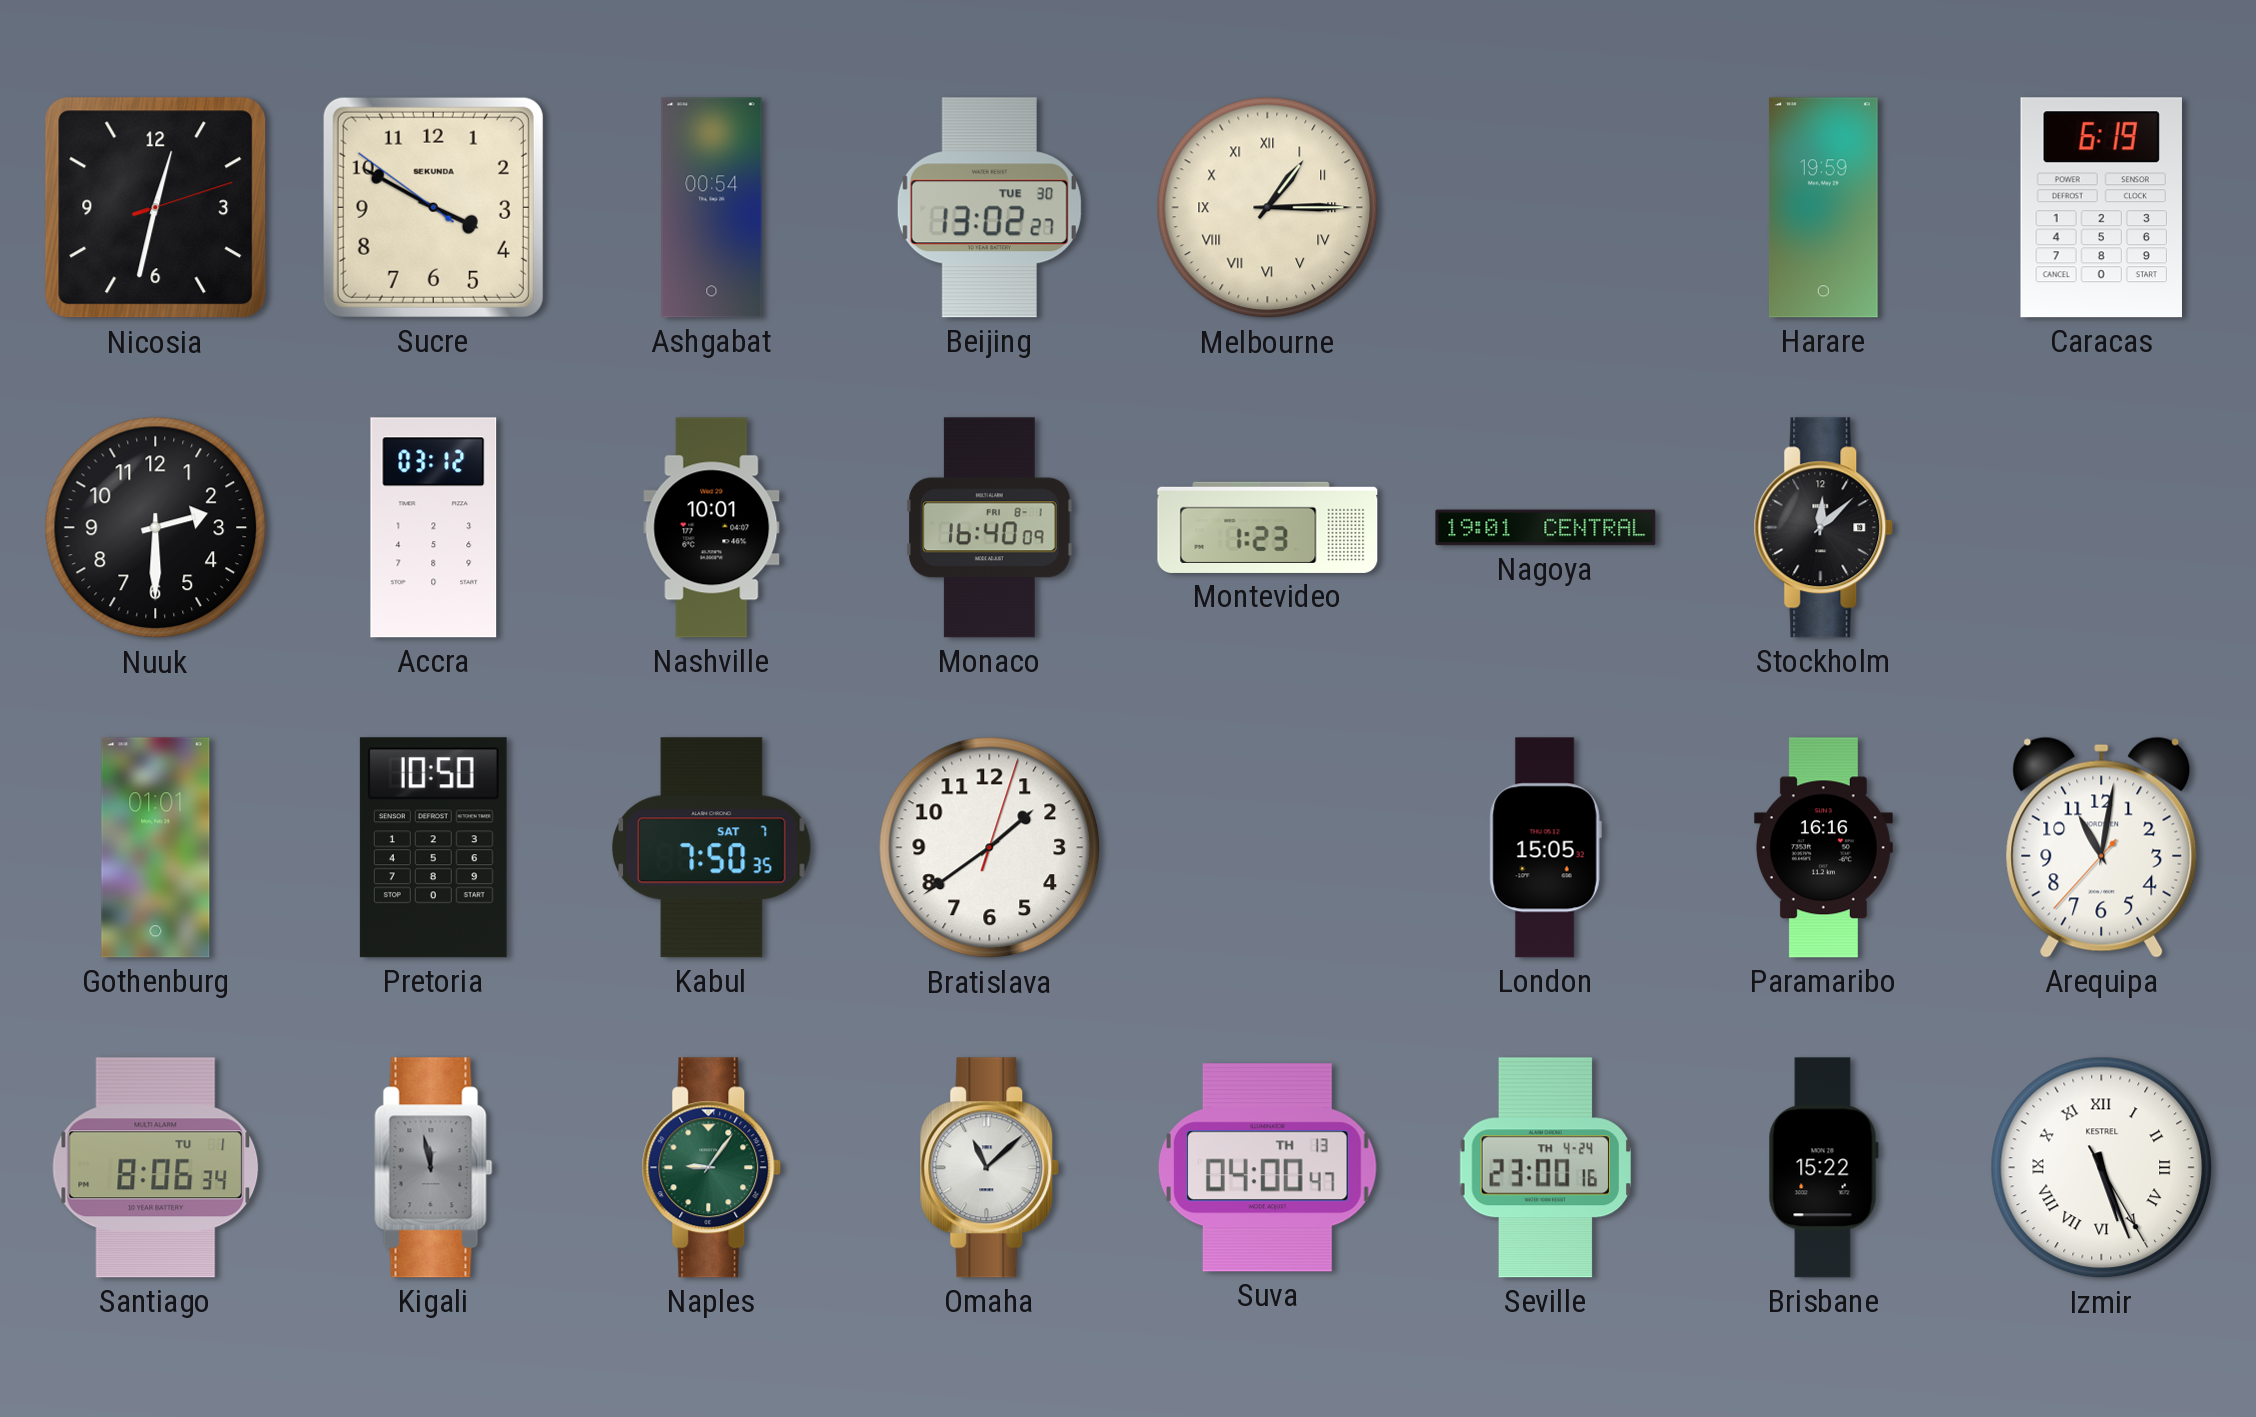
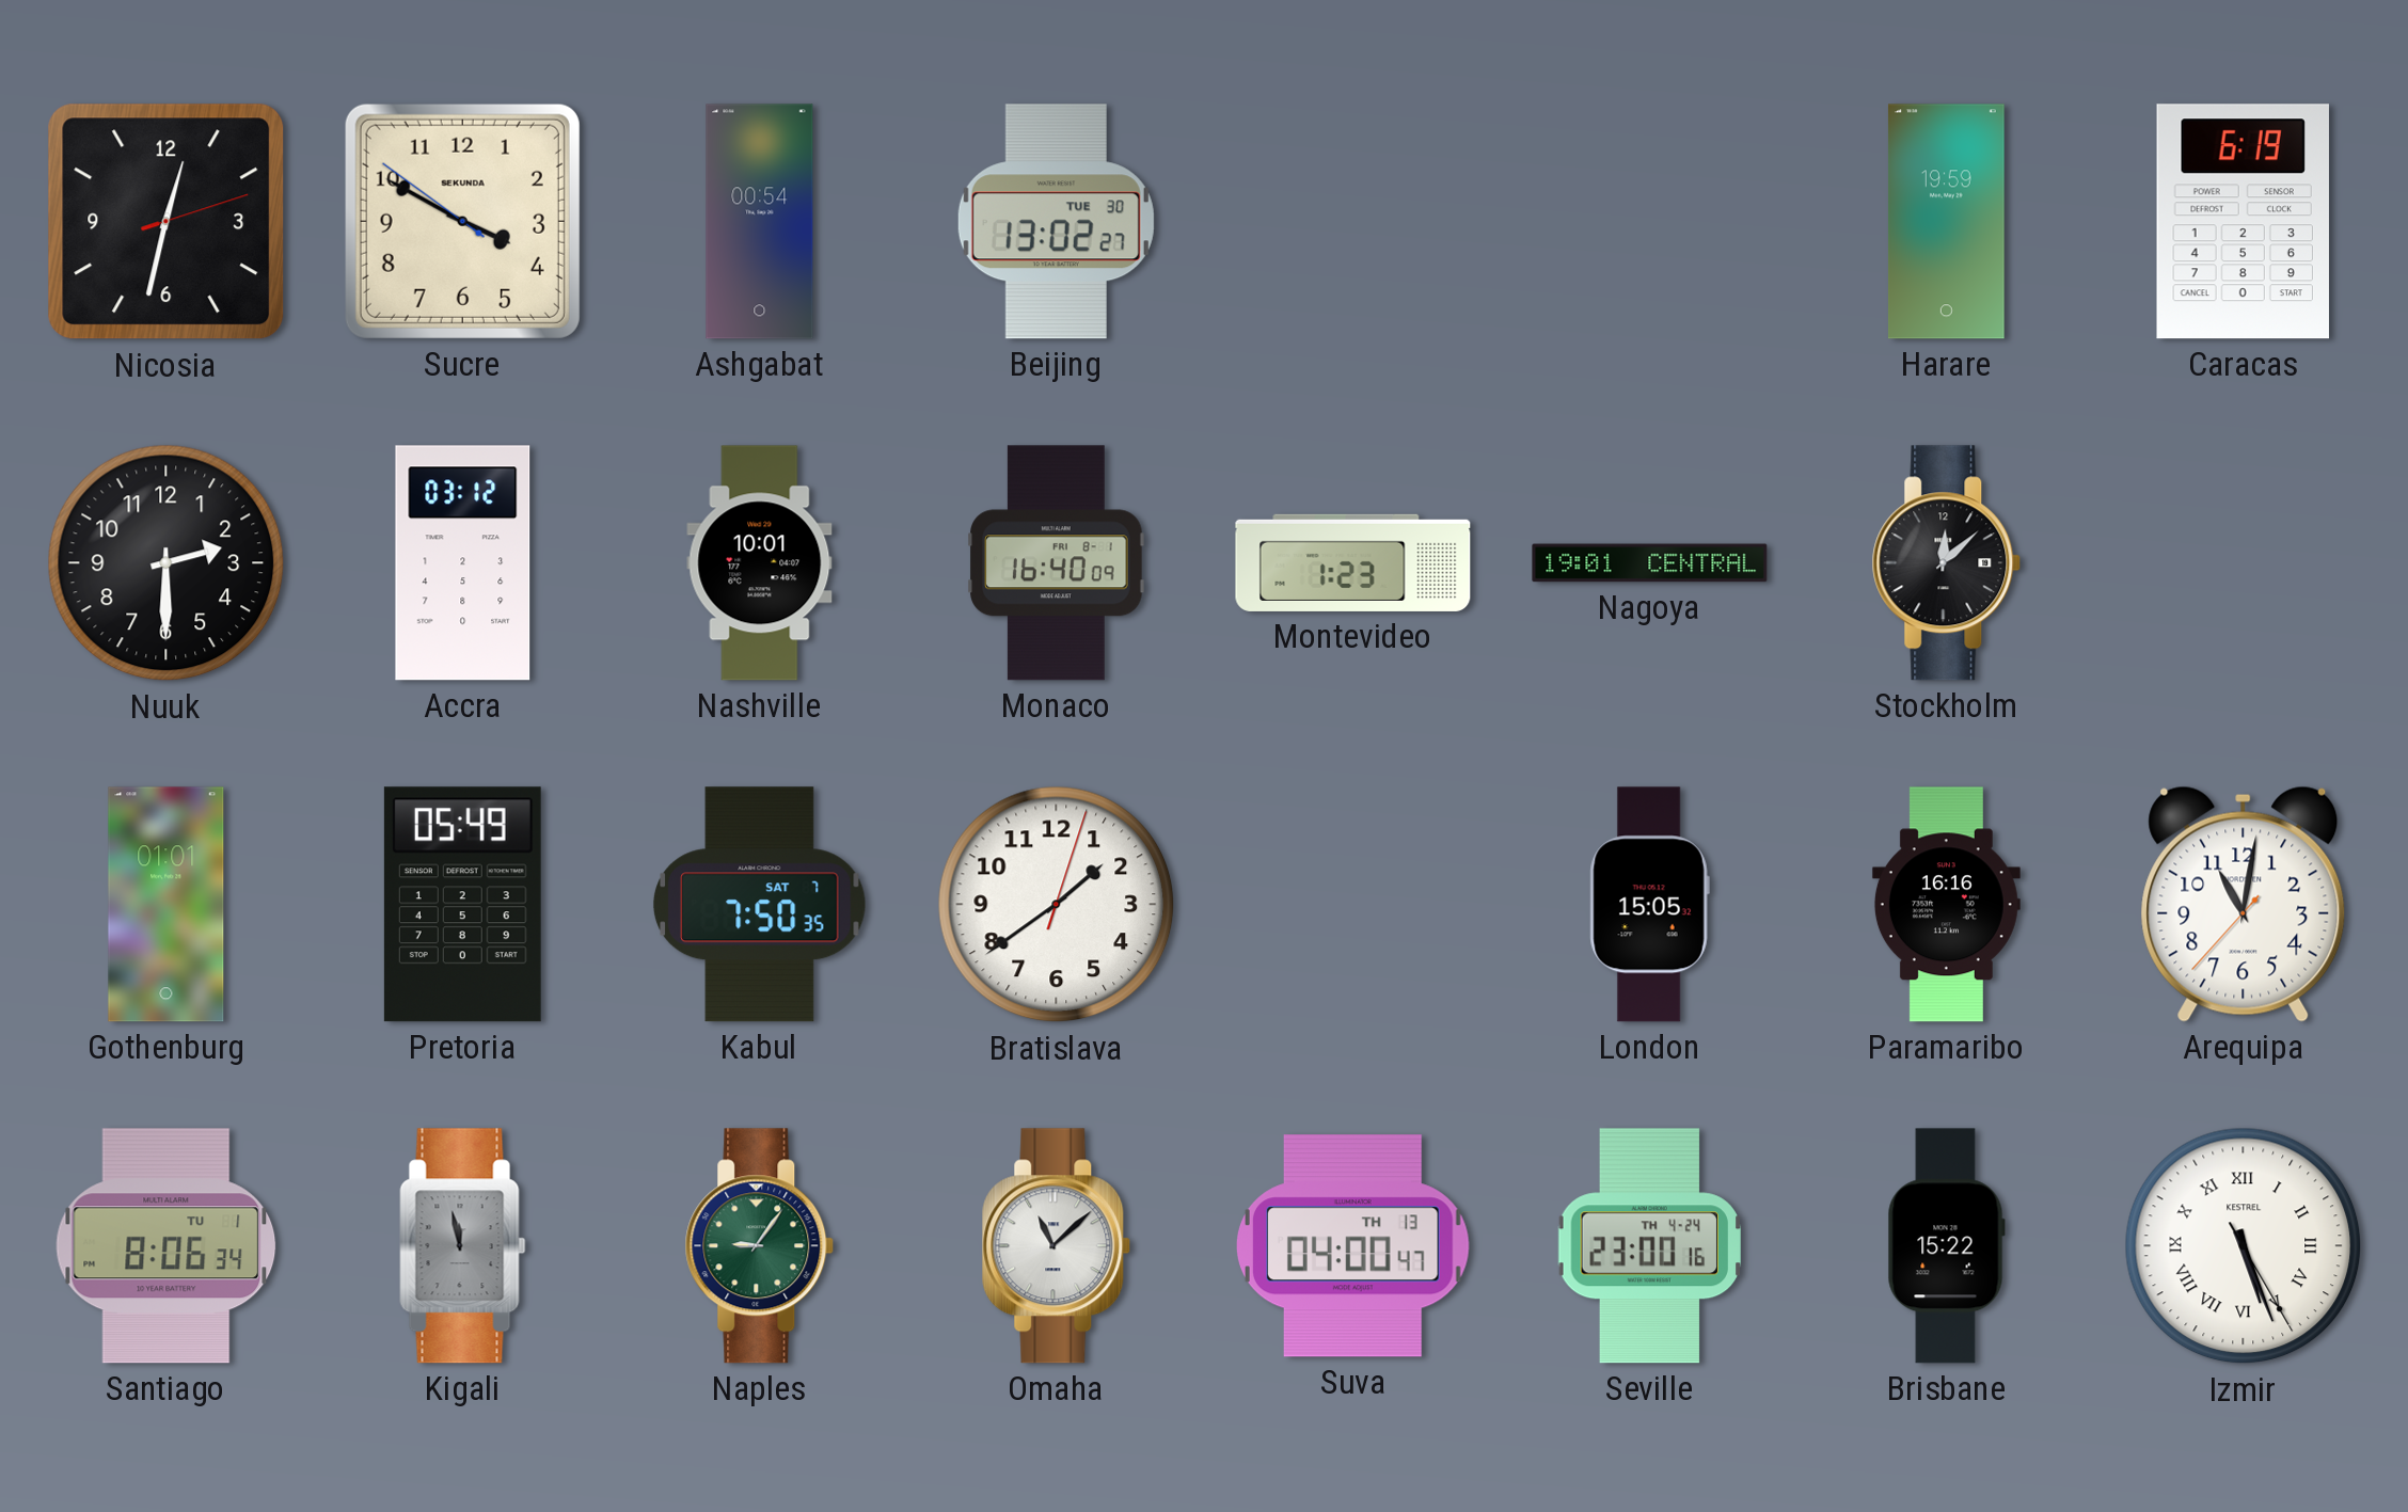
Melbourne: 1:15 -> none (1268, 208)
Pretoria: 10:50 -> 05:49 (462, 905)
